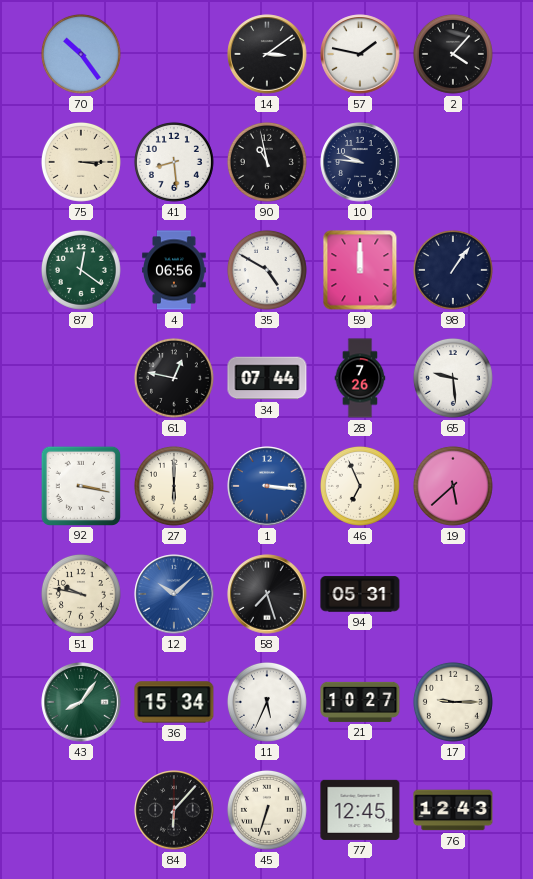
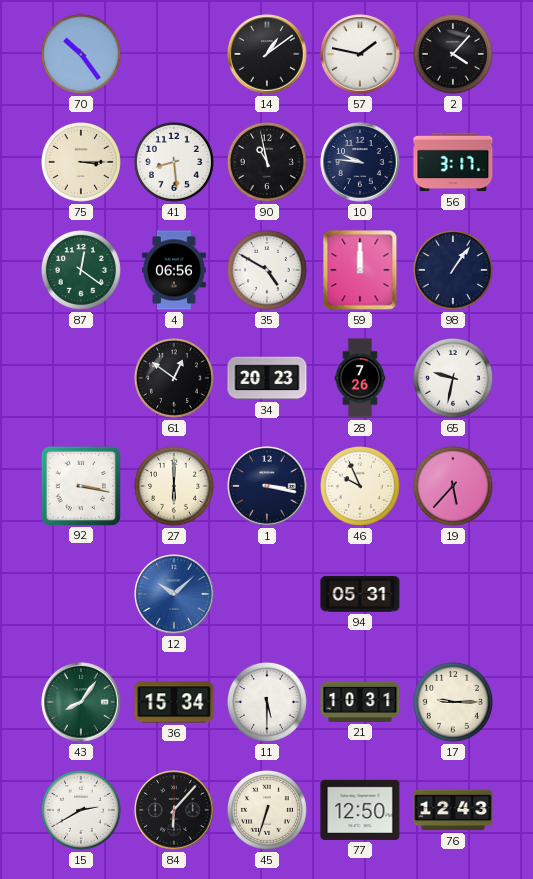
14: 3:09 -> 1:09 (267, 54)
56: none -> 3:17 (453, 162)
61: 12:47 -> 12:51 (174, 378)
34: 07:44 -> 20:23 (267, 378)
65: 9:29 -> 9:32 (453, 378)
1: 3:16 -> 3:17 (267, 486)
1 dial: blue -> navy (267, 486)
46: 6:56 -> 9:56 (360, 486)
19: 5:38 -> 5:37 (453, 486)
51: 9:47 -> none (81, 594)
58: 7:27 -> none (267, 594)
11: 5:34 -> 5:30 (267, 702)
21: 10:27 -> 10:31 (360, 702)
15: none -> 2:40 (81, 810)
77: 12:45 -> 12:50 (360, 810)
